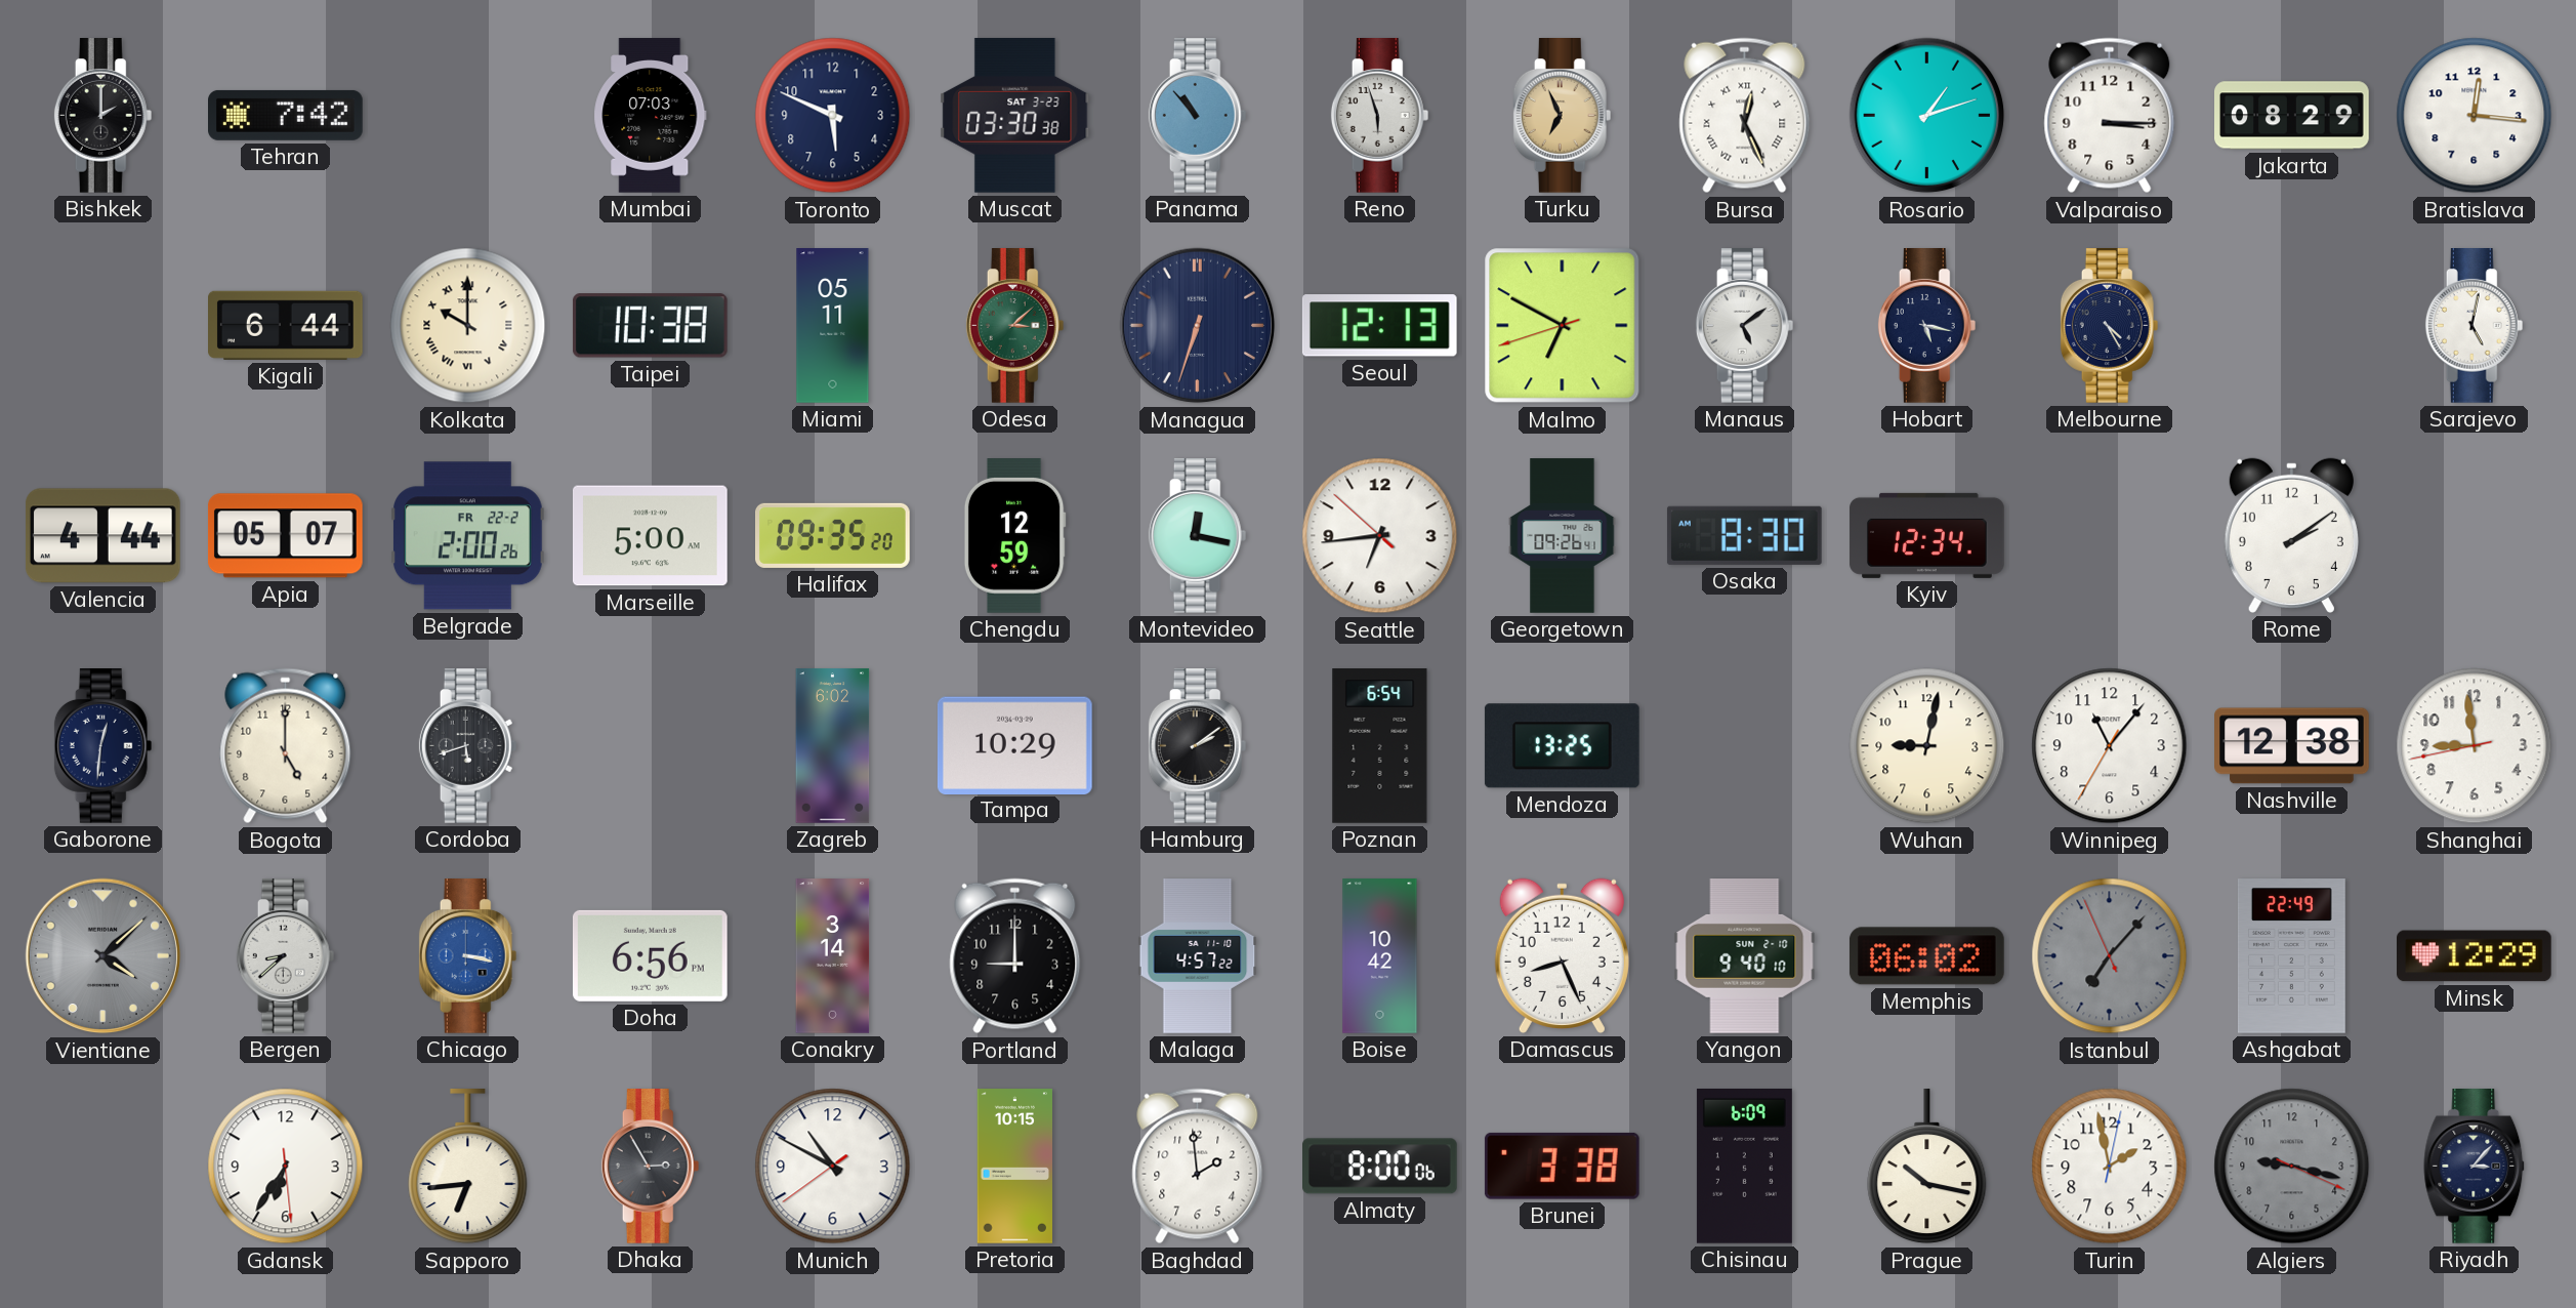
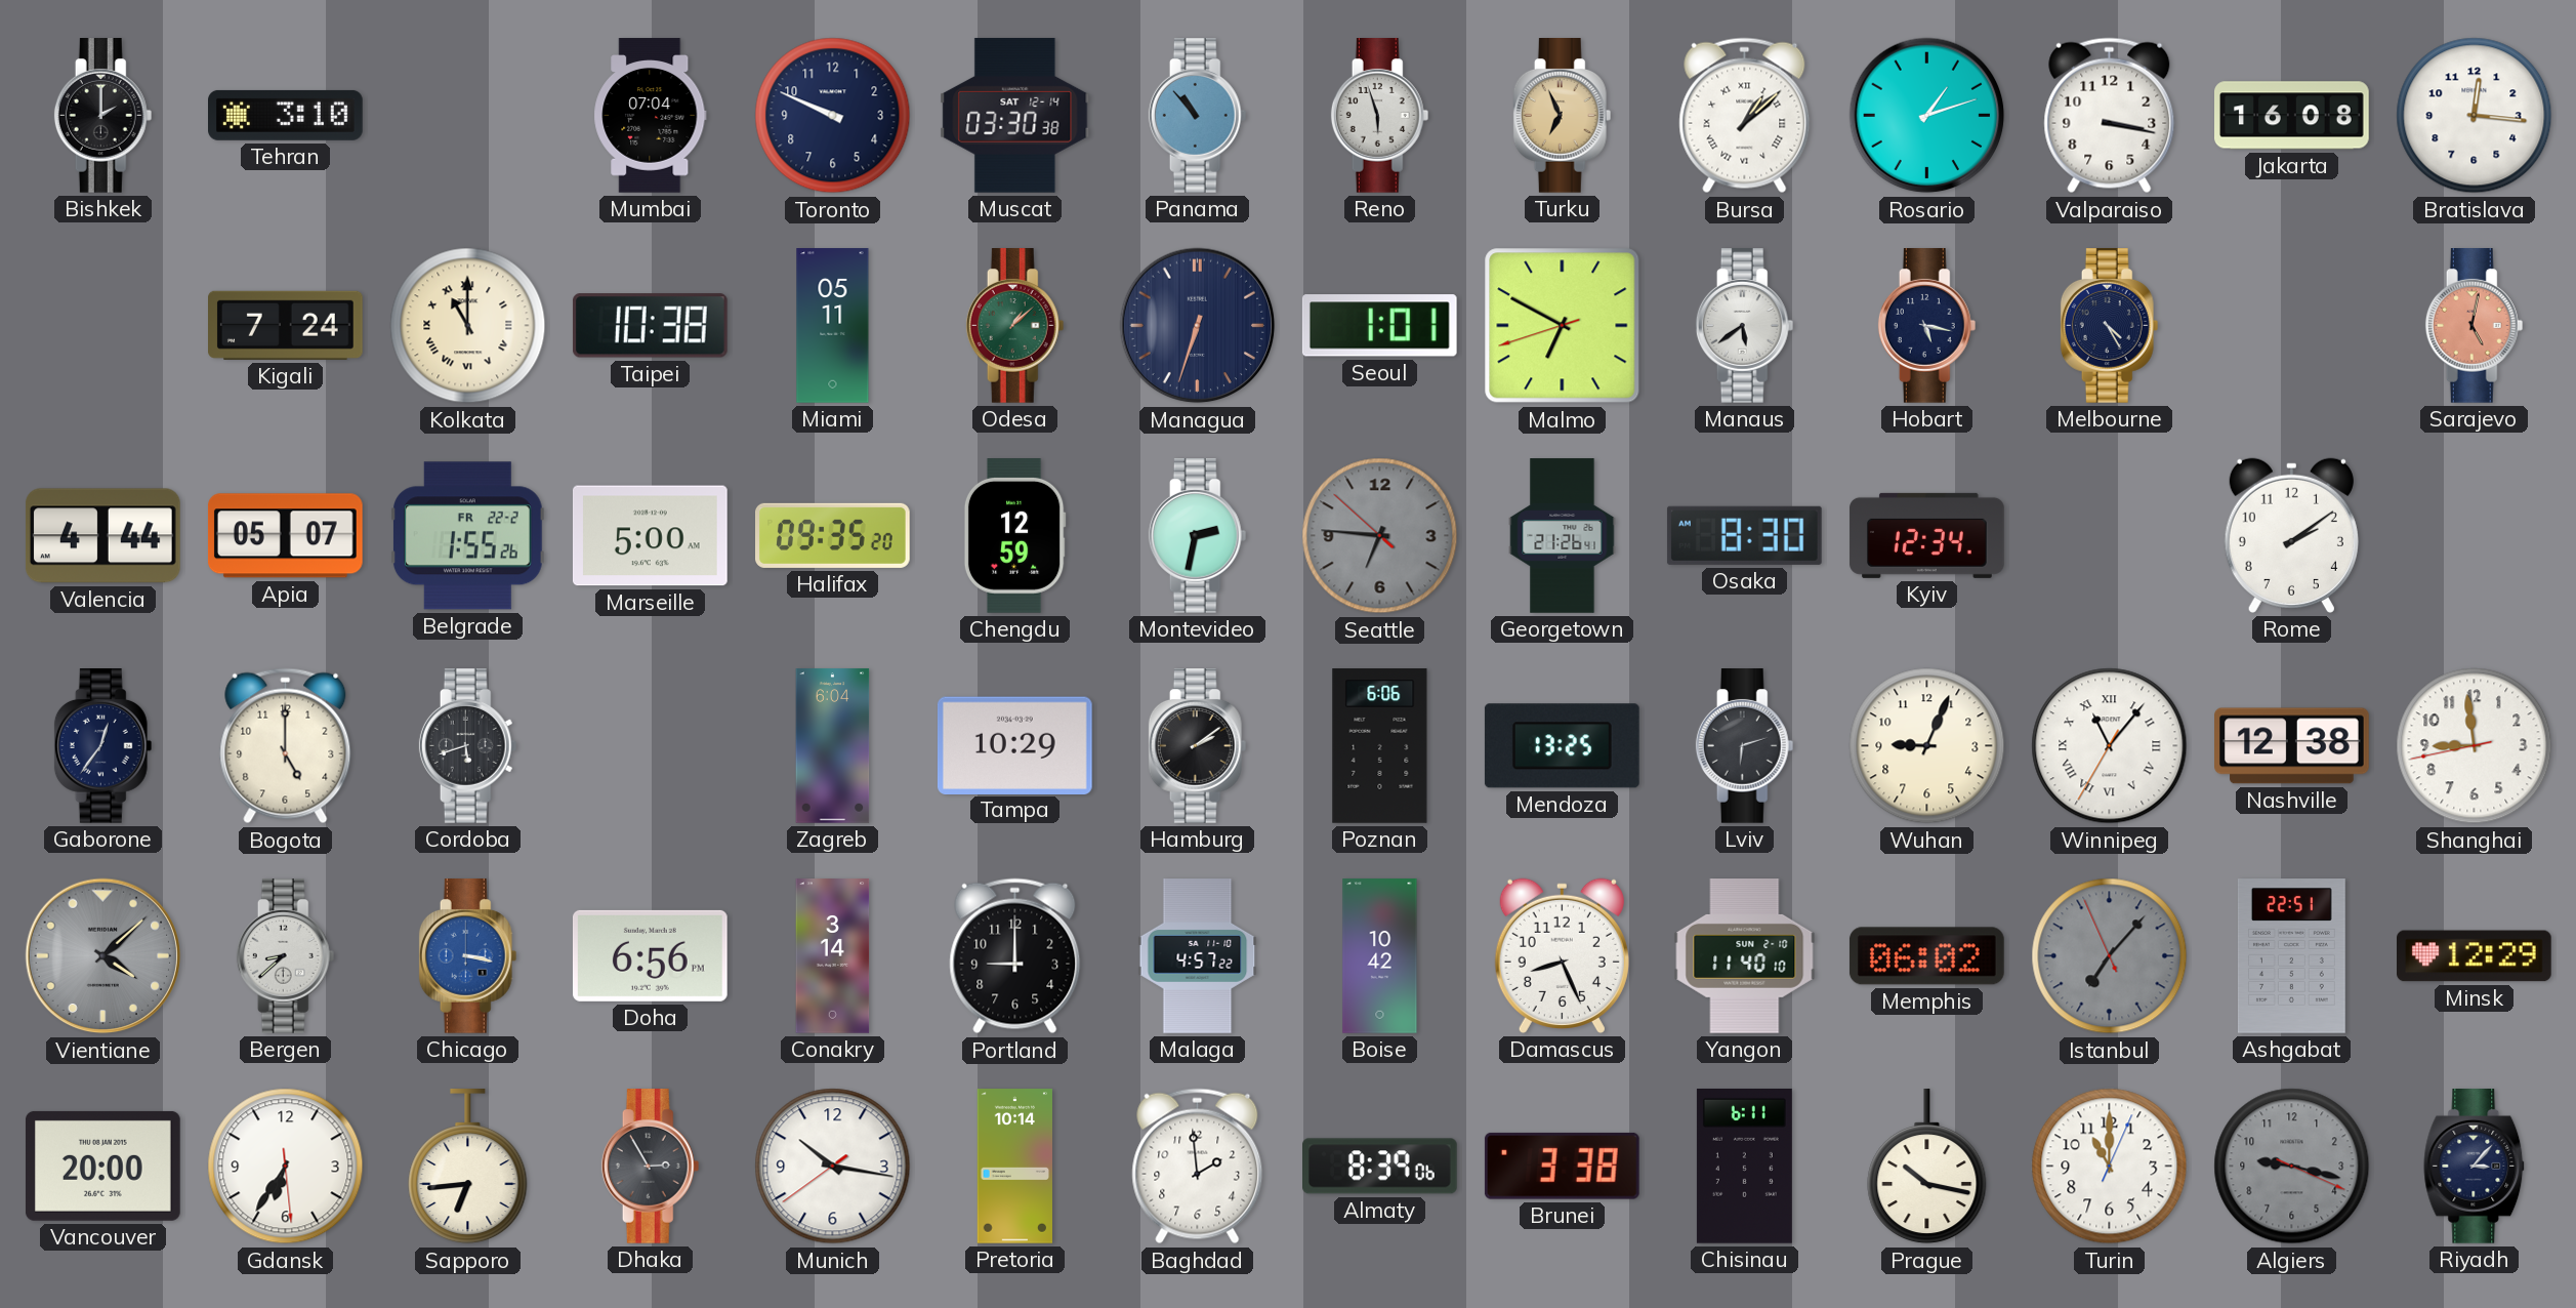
Tehran: 7:42 -> 3:10 (286, 115)
Mumbai: 07:03 -> 07:04 (651, 116)
Toronto: 5:49 -> 9:49 (833, 116)
Muscat date: SAT 3-23 -> SAT 12-14 (1015, 115)
Bursa: 12:26 -> 1:08 (1745, 116)
Valparaiso: 3:15 -> 3:17 (2110, 116)
Jakarta: 08:29 -> 16:08 (2292, 116)
Kigali: 6:44 -> 7:24 (286, 325)
Kolkata: 10:00 -> 11:00 (468, 326)
Odesa: 3:08 -> 1:08 (1015, 326)
Seoul: 12:13 -> 1:01 (1379, 326)
Manaus: 5:09 -> 5:39 (1745, 326)
Sarajevo dial: white -> salmon (2475, 326)
Belgrade: 2:00 -> 1:55 (467, 536)
Montevideo: 12:17 -> 2:32 (1198, 536)
Seattle: 6:43 -> 6:45 (1380, 536)
Seattle dial: white -> grey (1380, 536)
Georgetown: 09:26 -> 21:26 (1563, 536)
Gaborone: 12:31 -> 12:36 (103, 746)
Zagreb: 6:02 -> 6:04 (833, 746)
Poznan: 6:54 -> 6:06 (1380, 746)
Lviv: none -> 6:12 (1745, 746)
Wuhan: 9:02 -> 9:04 (1927, 746)
Winnipeg numerals: Arabic -> Roman (2110, 746)
Yangon: 9:40 -> 11:40 (1745, 956)
Ashgabat: 22:49 -> 22:51 (2291, 956)
Vancouver: none -> 20:00 (102, 1166)
Munich: 10:49 -> 10:16 (833, 1167)
Pretoria: 10:15 -> 10:14 (1015, 1167)
Almaty: 8:00 -> 8:39 (1380, 1167)
Chisinau: 6:09 -> 6:11 (1744, 1167)
Turin: 1:58 -> 11:00 (2110, 1167)
